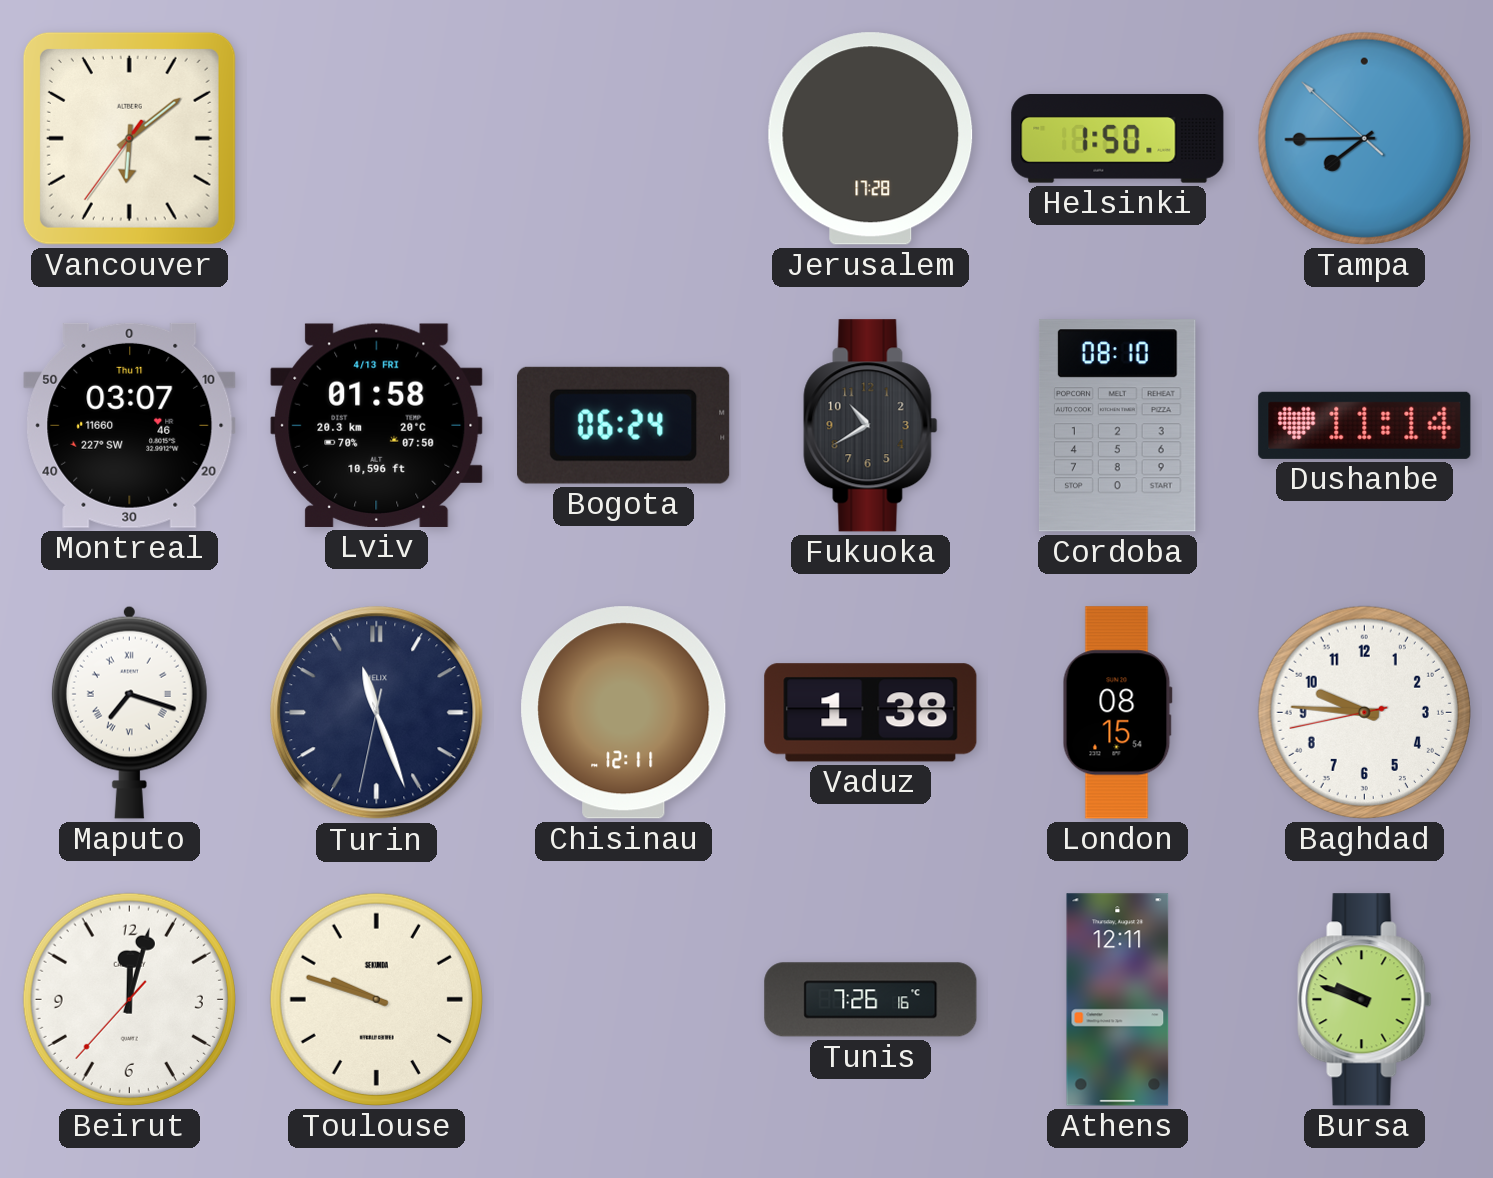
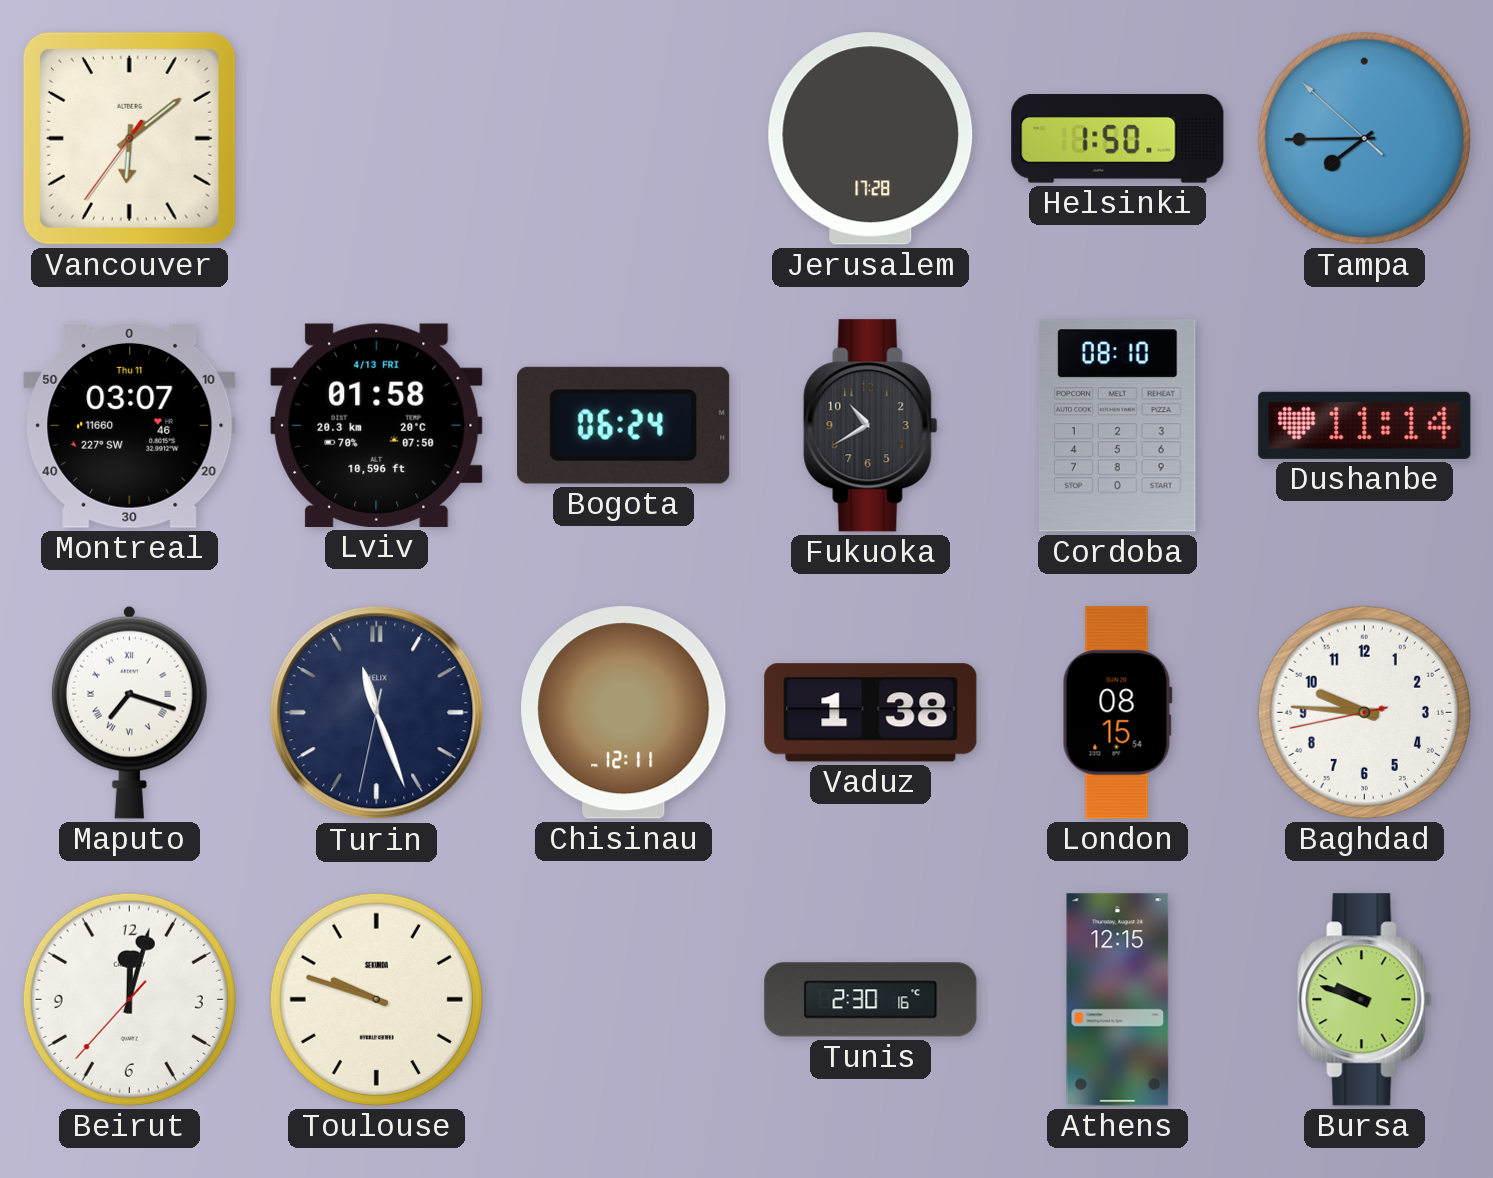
Tunis: 7:26 -> 2:30 (871, 1000)
Athens: 12:11 -> 12:15 (1118, 1000)
